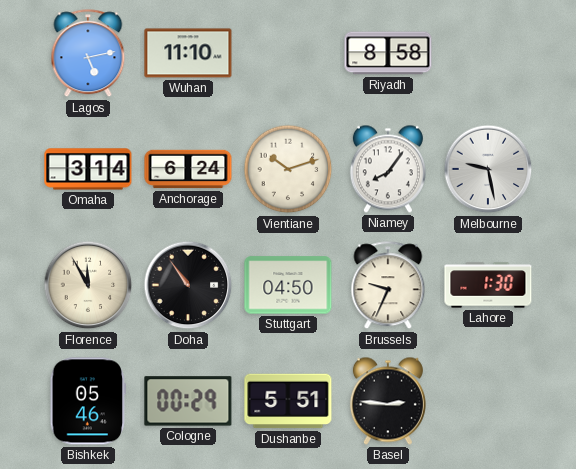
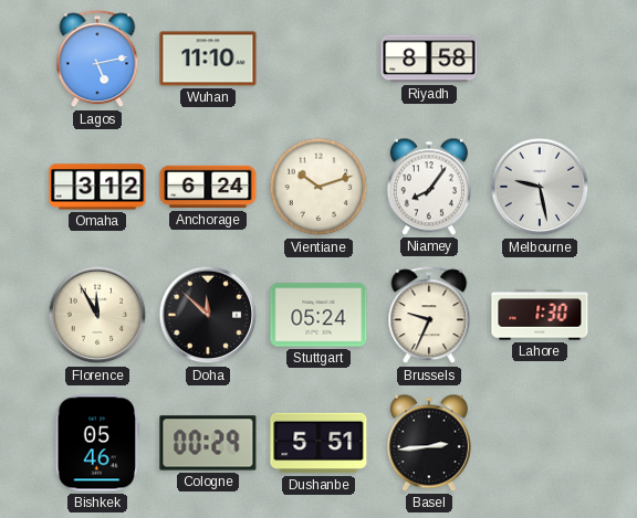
Omaha: 3:14 -> 3:12 (97, 187)
Doha: 10:54 -> 11:52 (208, 315)
Stuttgart: 04:50 -> 05:24 (318, 315)
Basel: 2:46 -> 2:44 (429, 443)
